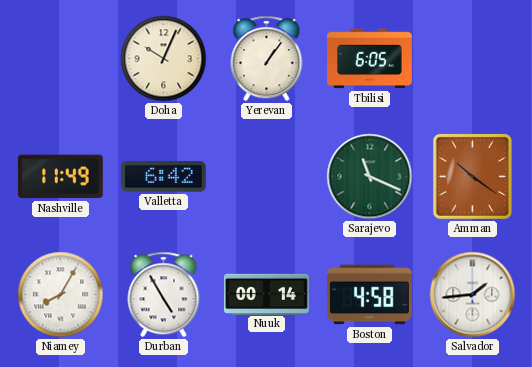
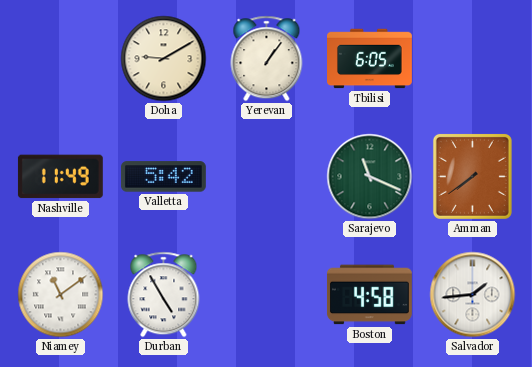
Doha: 10:04 -> 9:10 (164, 59)
Valletta: 6:42 -> 5:42 (163, 177)
Amman: 10:21 -> 7:39 (472, 176)
Niamey: 8:05 -> 11:09 (61, 295)
Nuuk: 00:14 -> none (266, 294)
